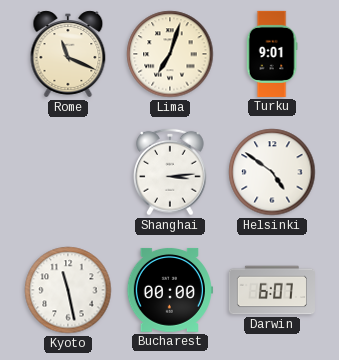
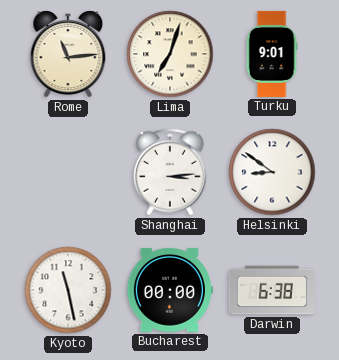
Rome: 11:19 -> 11:14 (68, 54)
Helsinki: 4:51 -> 8:51 (272, 172)
Darwin: 6:07 -> 6:38 (272, 290)
